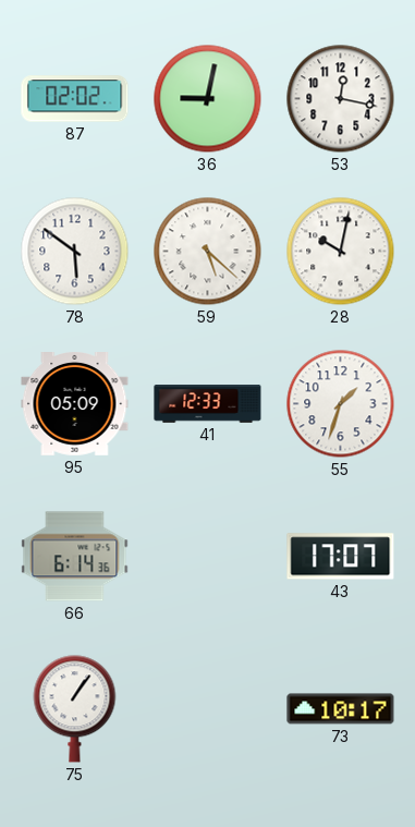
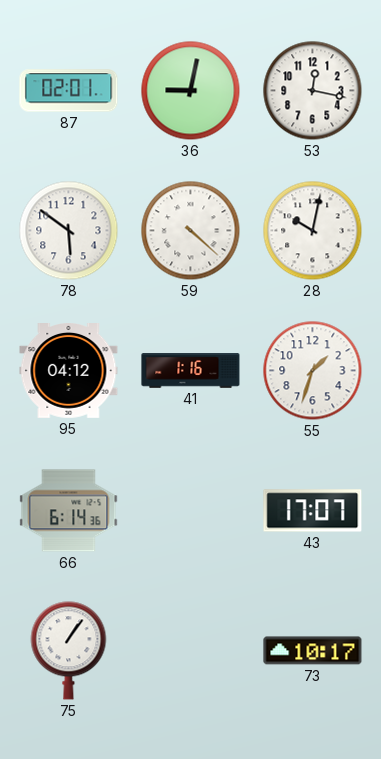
87: 02:02 -> 02:01 (69, 91)
59: 5:22 -> 4:22 (191, 231)
95: 05:09 -> 04:12 (69, 371)
41: 12:33 -> 1:16 (191, 371)
